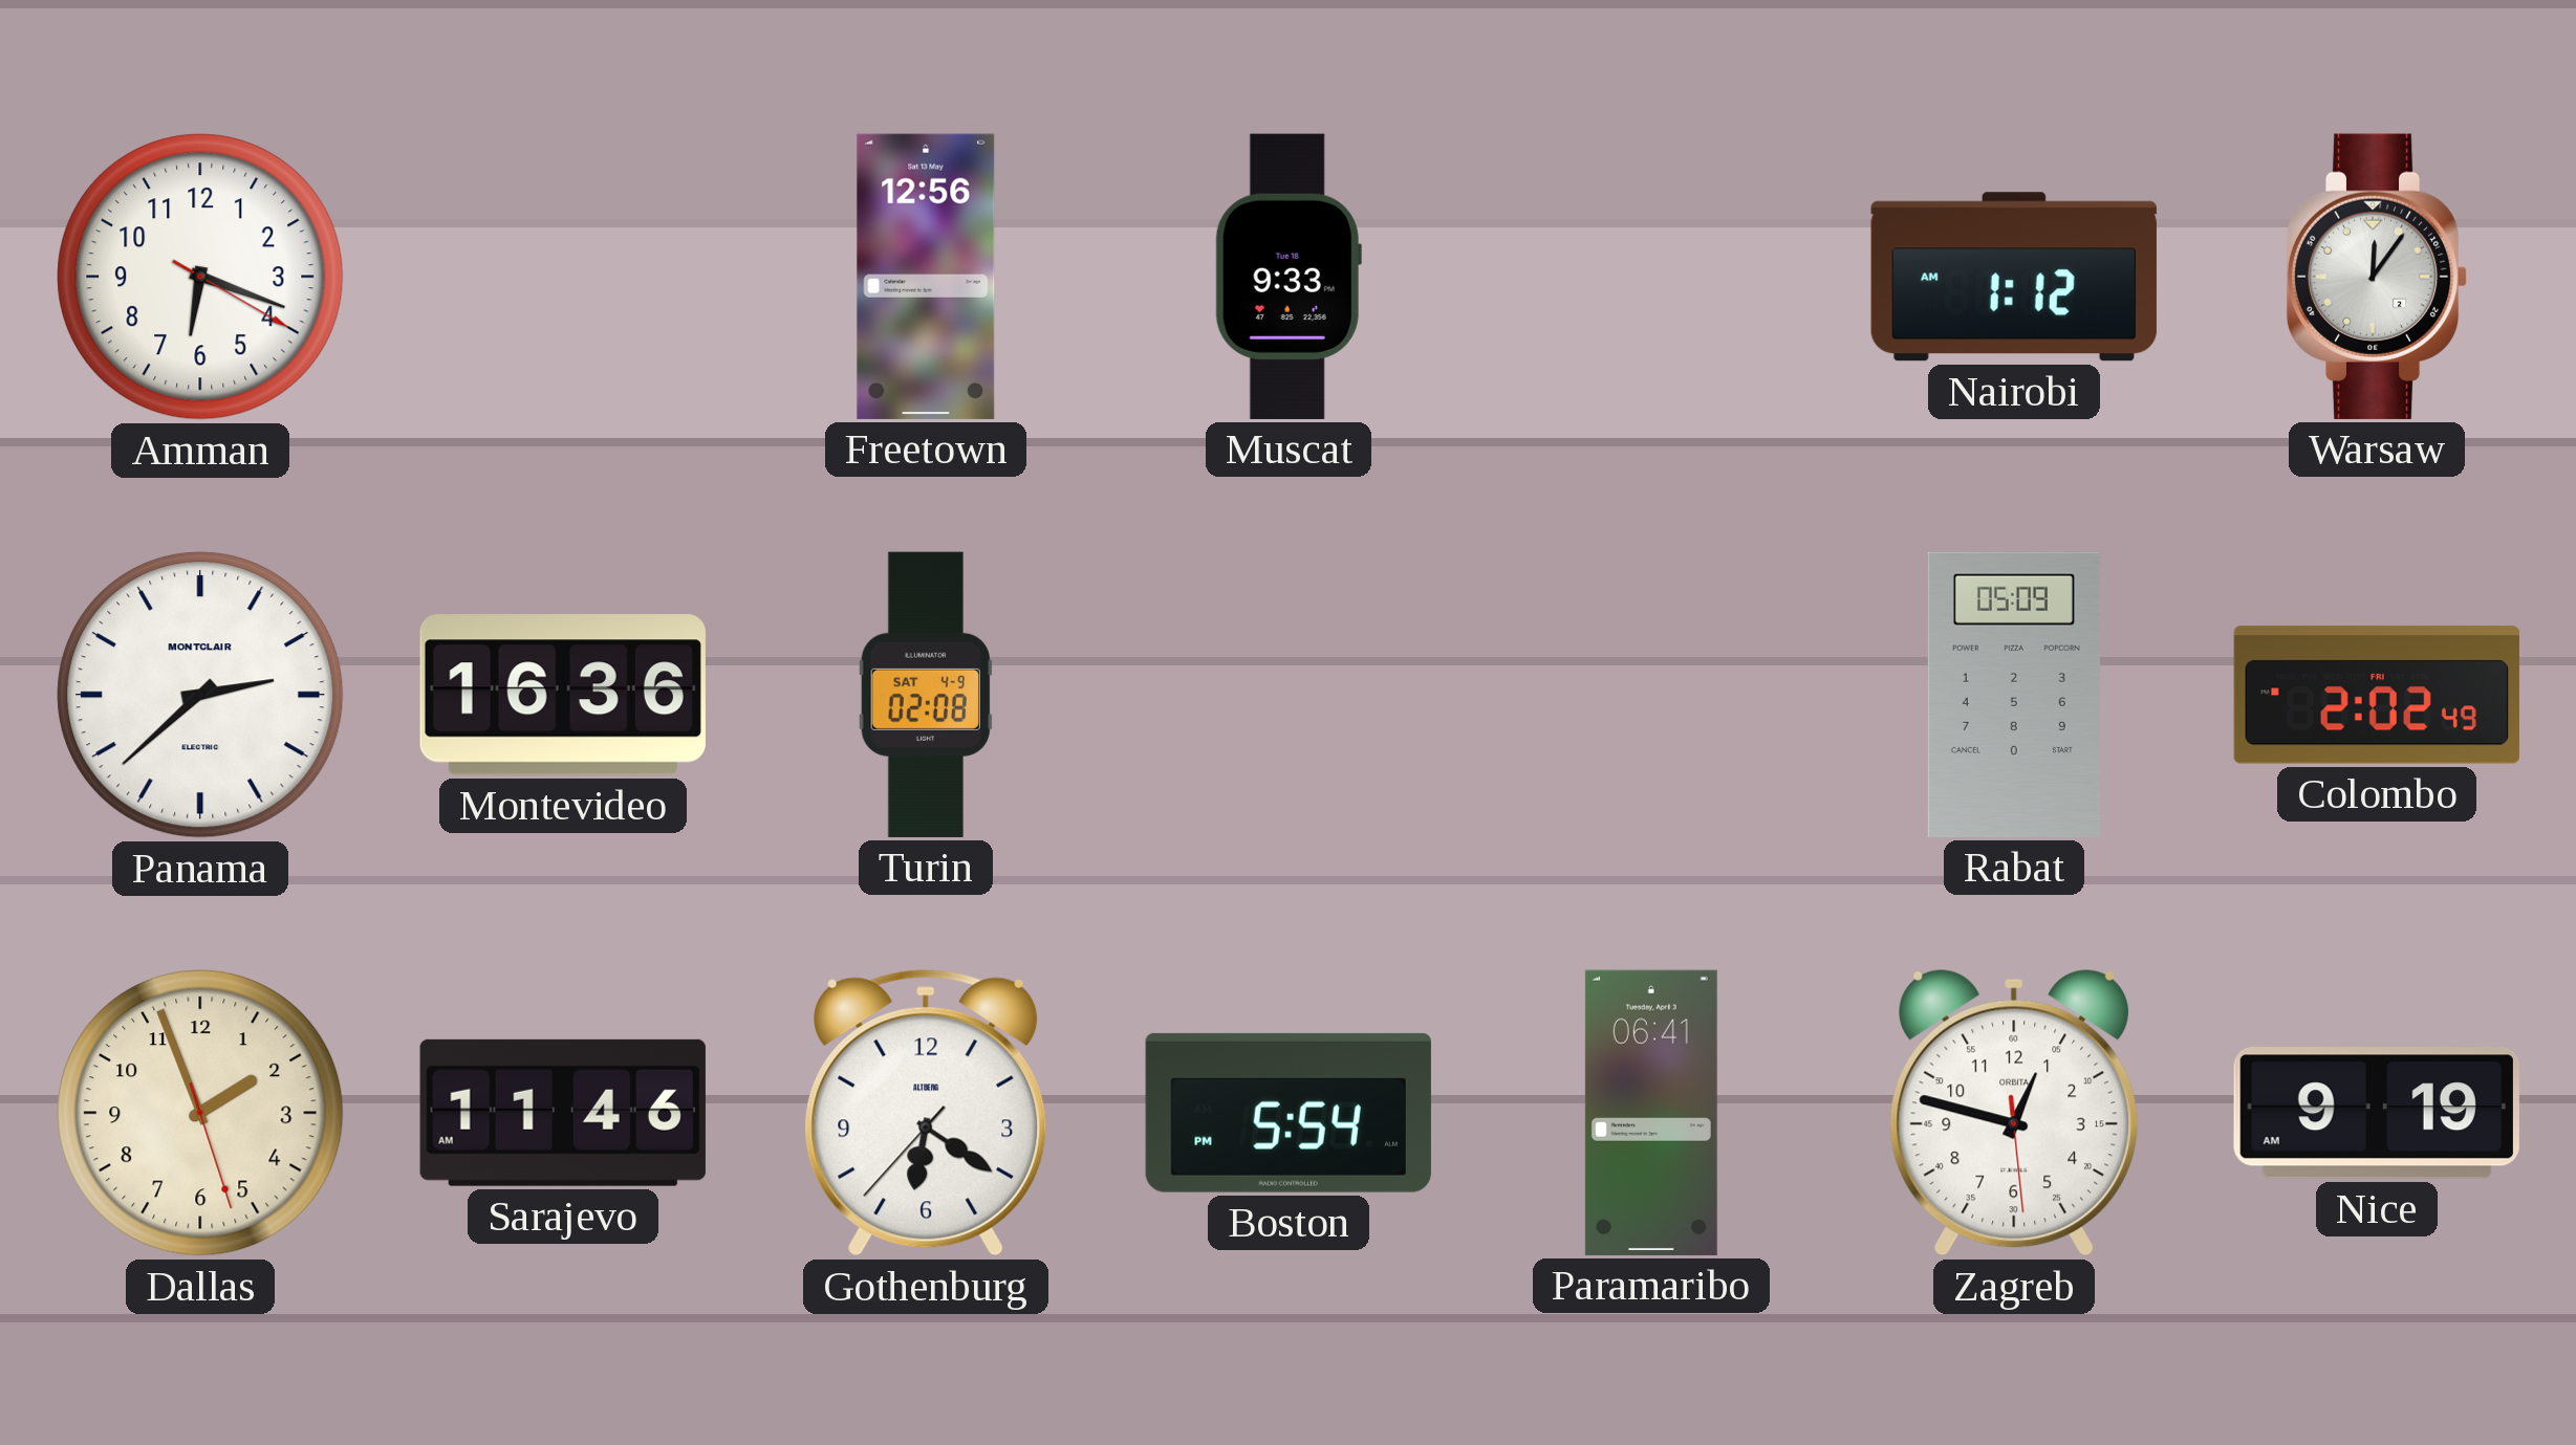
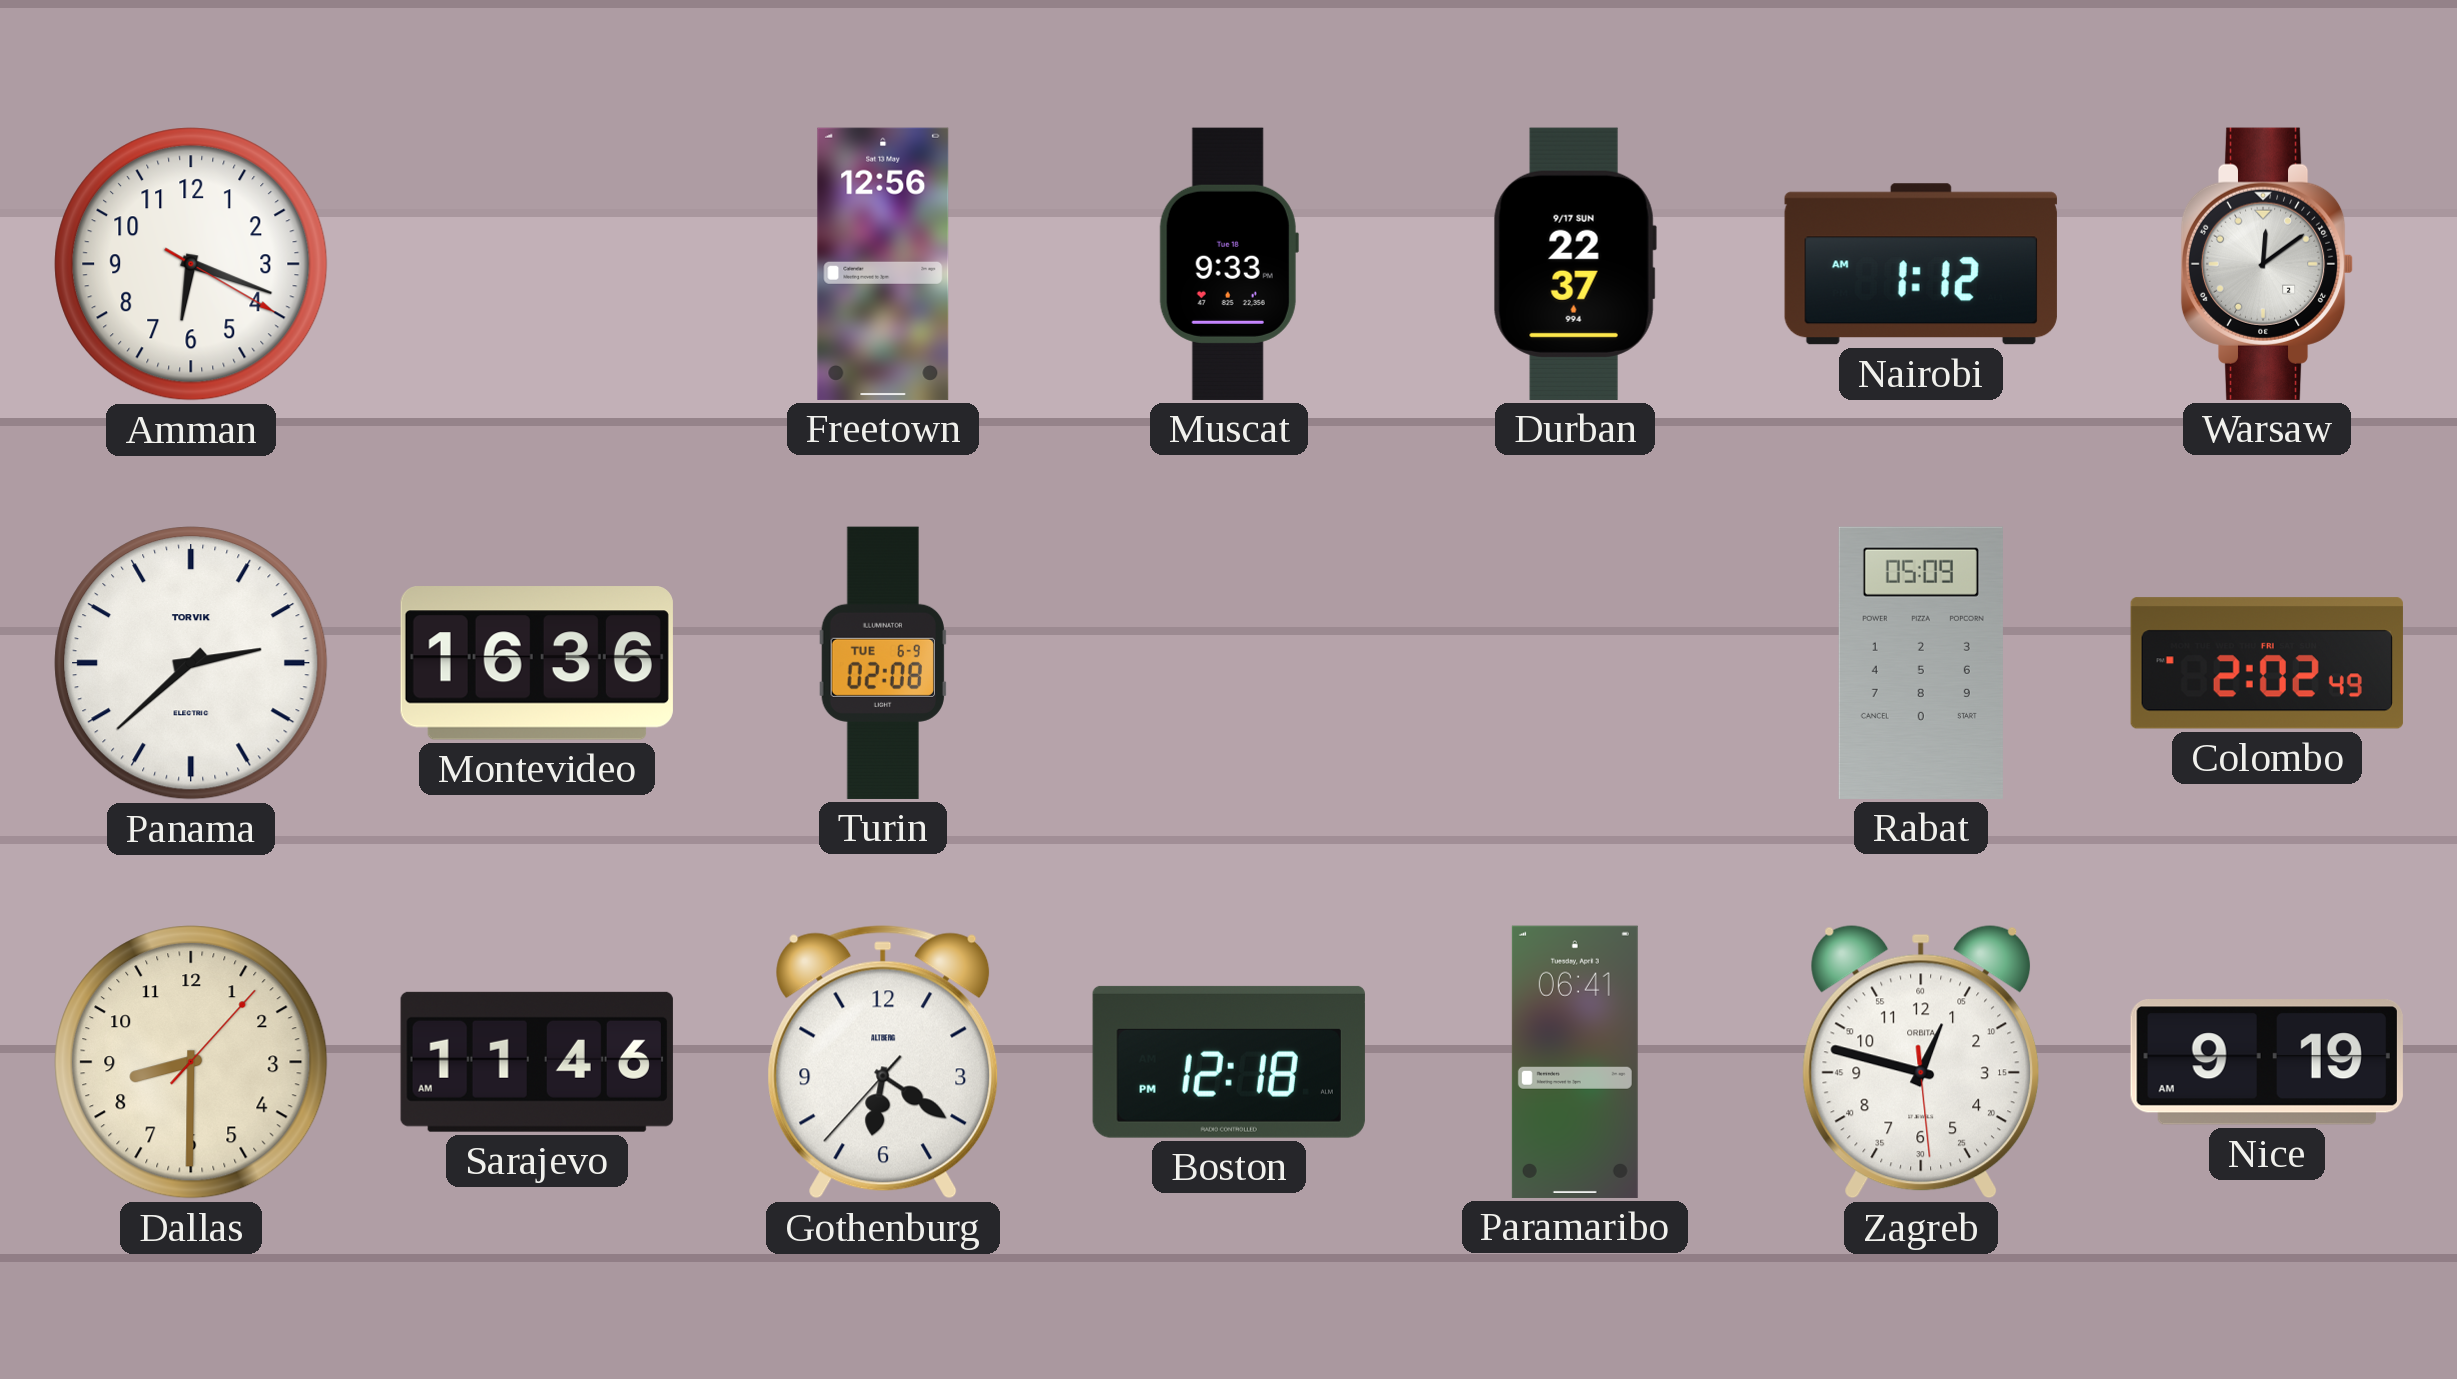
Durban: none -> 22:37 (1575, 264)
Warsaw: 12:06 -> 12:09 (2267, 264)
Panama brand: MONTCLAIR -> TORVIK (191, 663)
Turin date: SAT 4-9 -> TUE 6-9 (882, 663)
Dallas: 1:56 -> 8:30 (191, 1062)
Boston: 5:54 -> 12:18 (1229, 1062)
